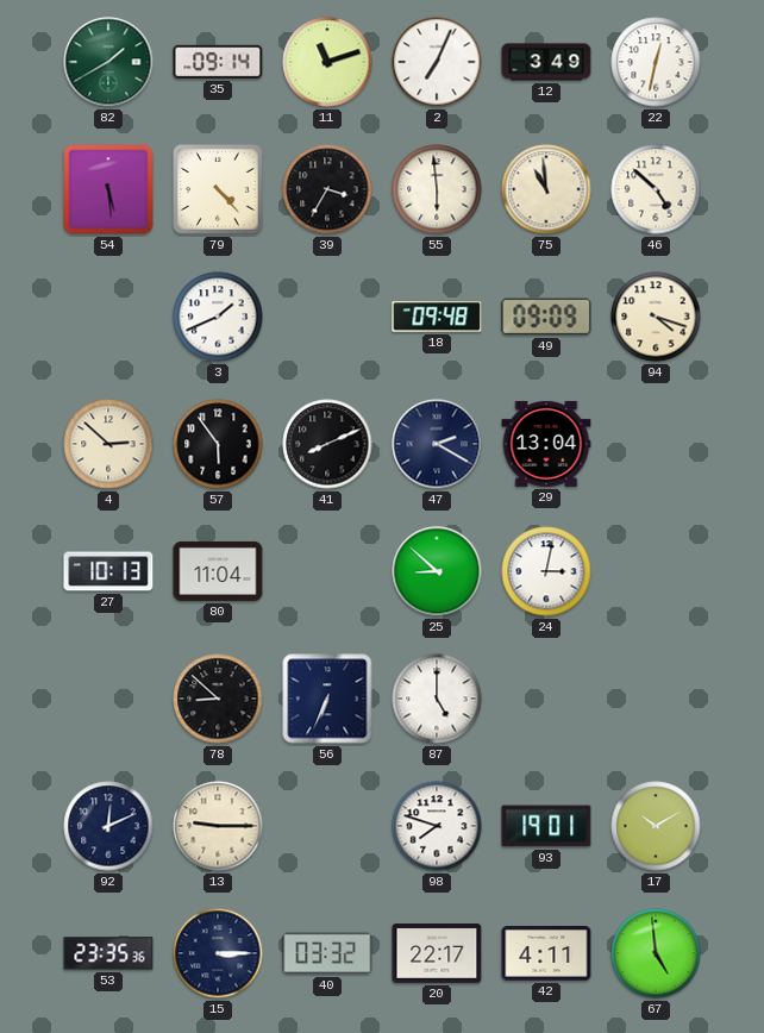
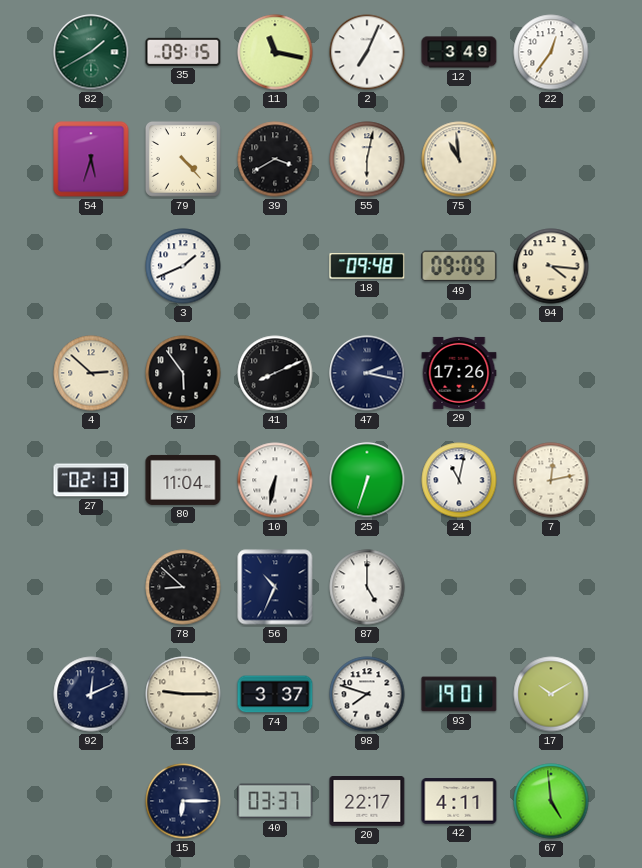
35: 09:14 -> 09:15 (183, 52)
11: 11:12 -> 11:17 (275, 52)
22: 12:32 -> 12:36 (551, 52)
54: 5:29 -> 5:33 (91, 159)
39: 3:35 -> 3:40 (275, 159)
55: 5:59 -> 6:02 (367, 159)
46: 4:52 -> none (656, 189)
94: 4:18 -> 4:16 (551, 266)
47: 2:20 -> 2:17 (367, 373)
29: 13:04 -> 17:26 (459, 373)
27: 10:13 -> 02:13 (91, 480)
10: none -> 6:32 (275, 480)
25: 8:52 -> 6:33 (367, 480)
24: 3:02 -> 11:02 (459, 480)
7: none -> 12:13 (551, 480)
56: 6:34 -> 10:34 (275, 587)
74: none -> 3:37 (275, 694)
53: 23:35 -> none (108, 953)
15: 3:15 -> 6:15 (183, 801)
40: 03:32 -> 03:37 (275, 801)
